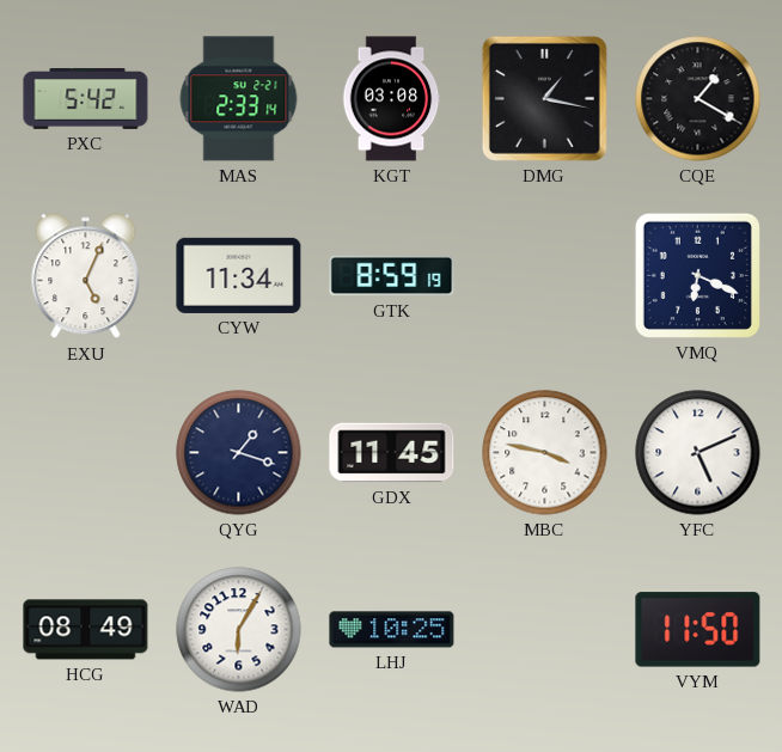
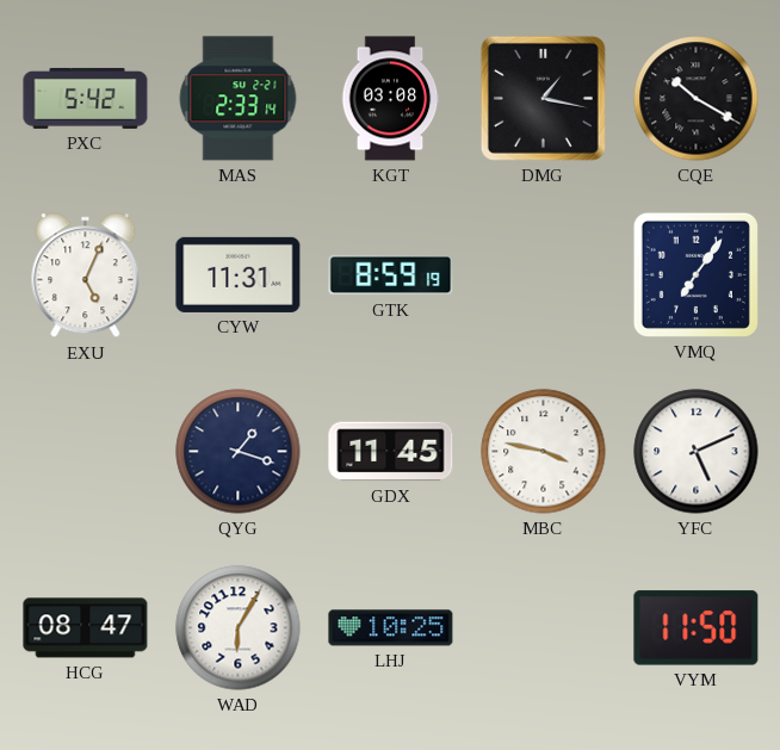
CQE: 1:20 -> 10:20 (697, 99)
CYW: 11:34 -> 11:31 (239, 274)
VMQ: 6:19 -> 7:06 (695, 274)
HCG: 08:49 -> 08:47 (86, 628)
